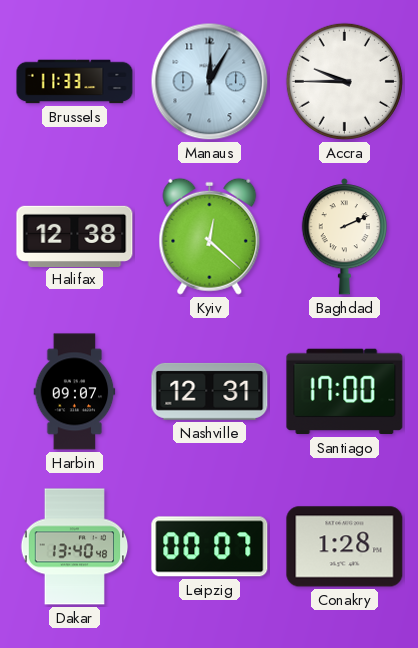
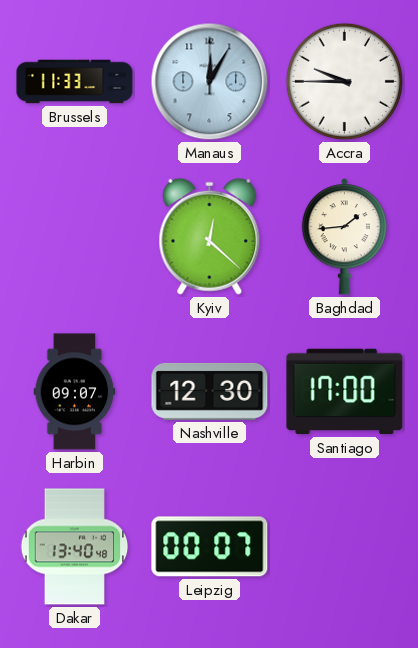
Halifax: 12:38 -> none (75, 236)
Baghdad: 2:11 -> 1:44 (344, 237)
Nashville: 12:31 -> 12:30 (210, 391)
Conakry: 1:28 -> none (345, 547)
